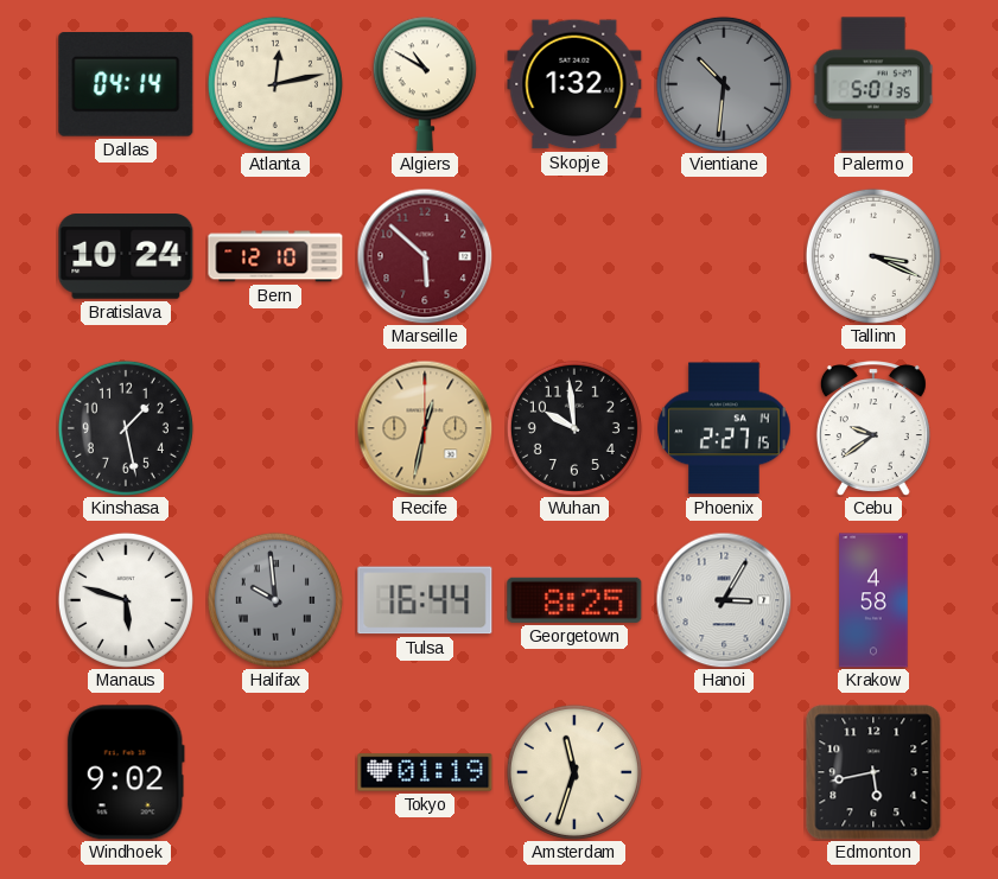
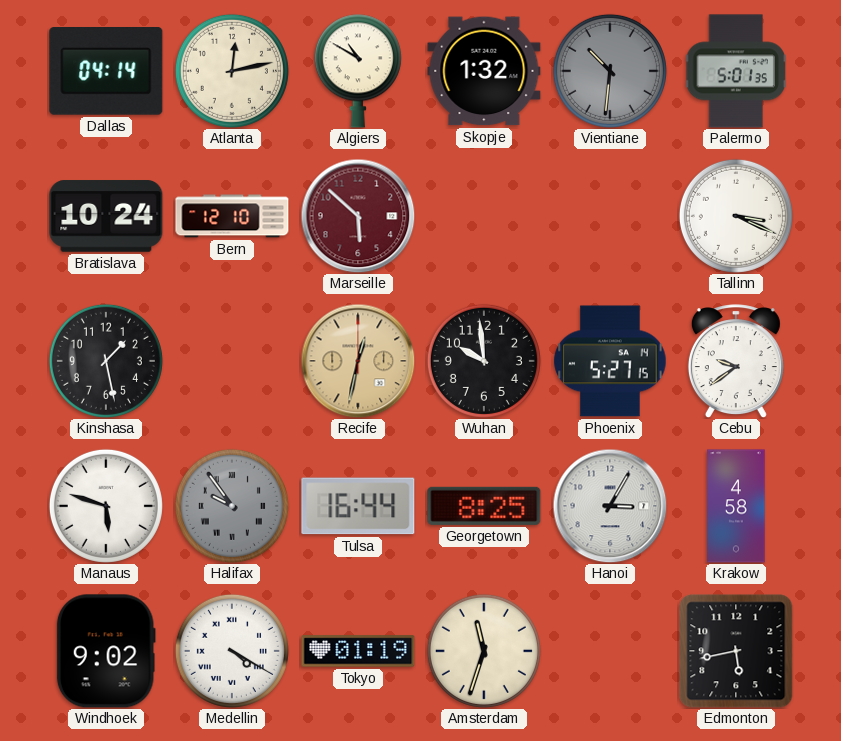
Phoenix: 2:27 -> 5:27 (610, 361)
Halifax: 9:59 -> 9:54 (232, 506)
Medellin: none -> 4:20 (232, 651)
